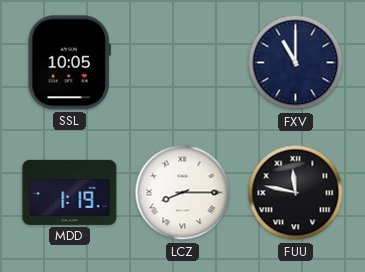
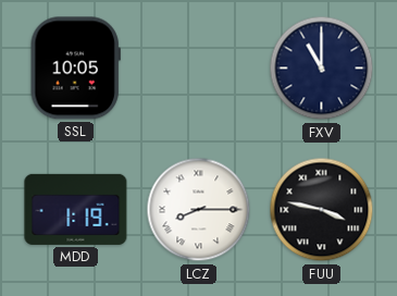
FUU: 11:47 -> 3:47 (322, 210)
